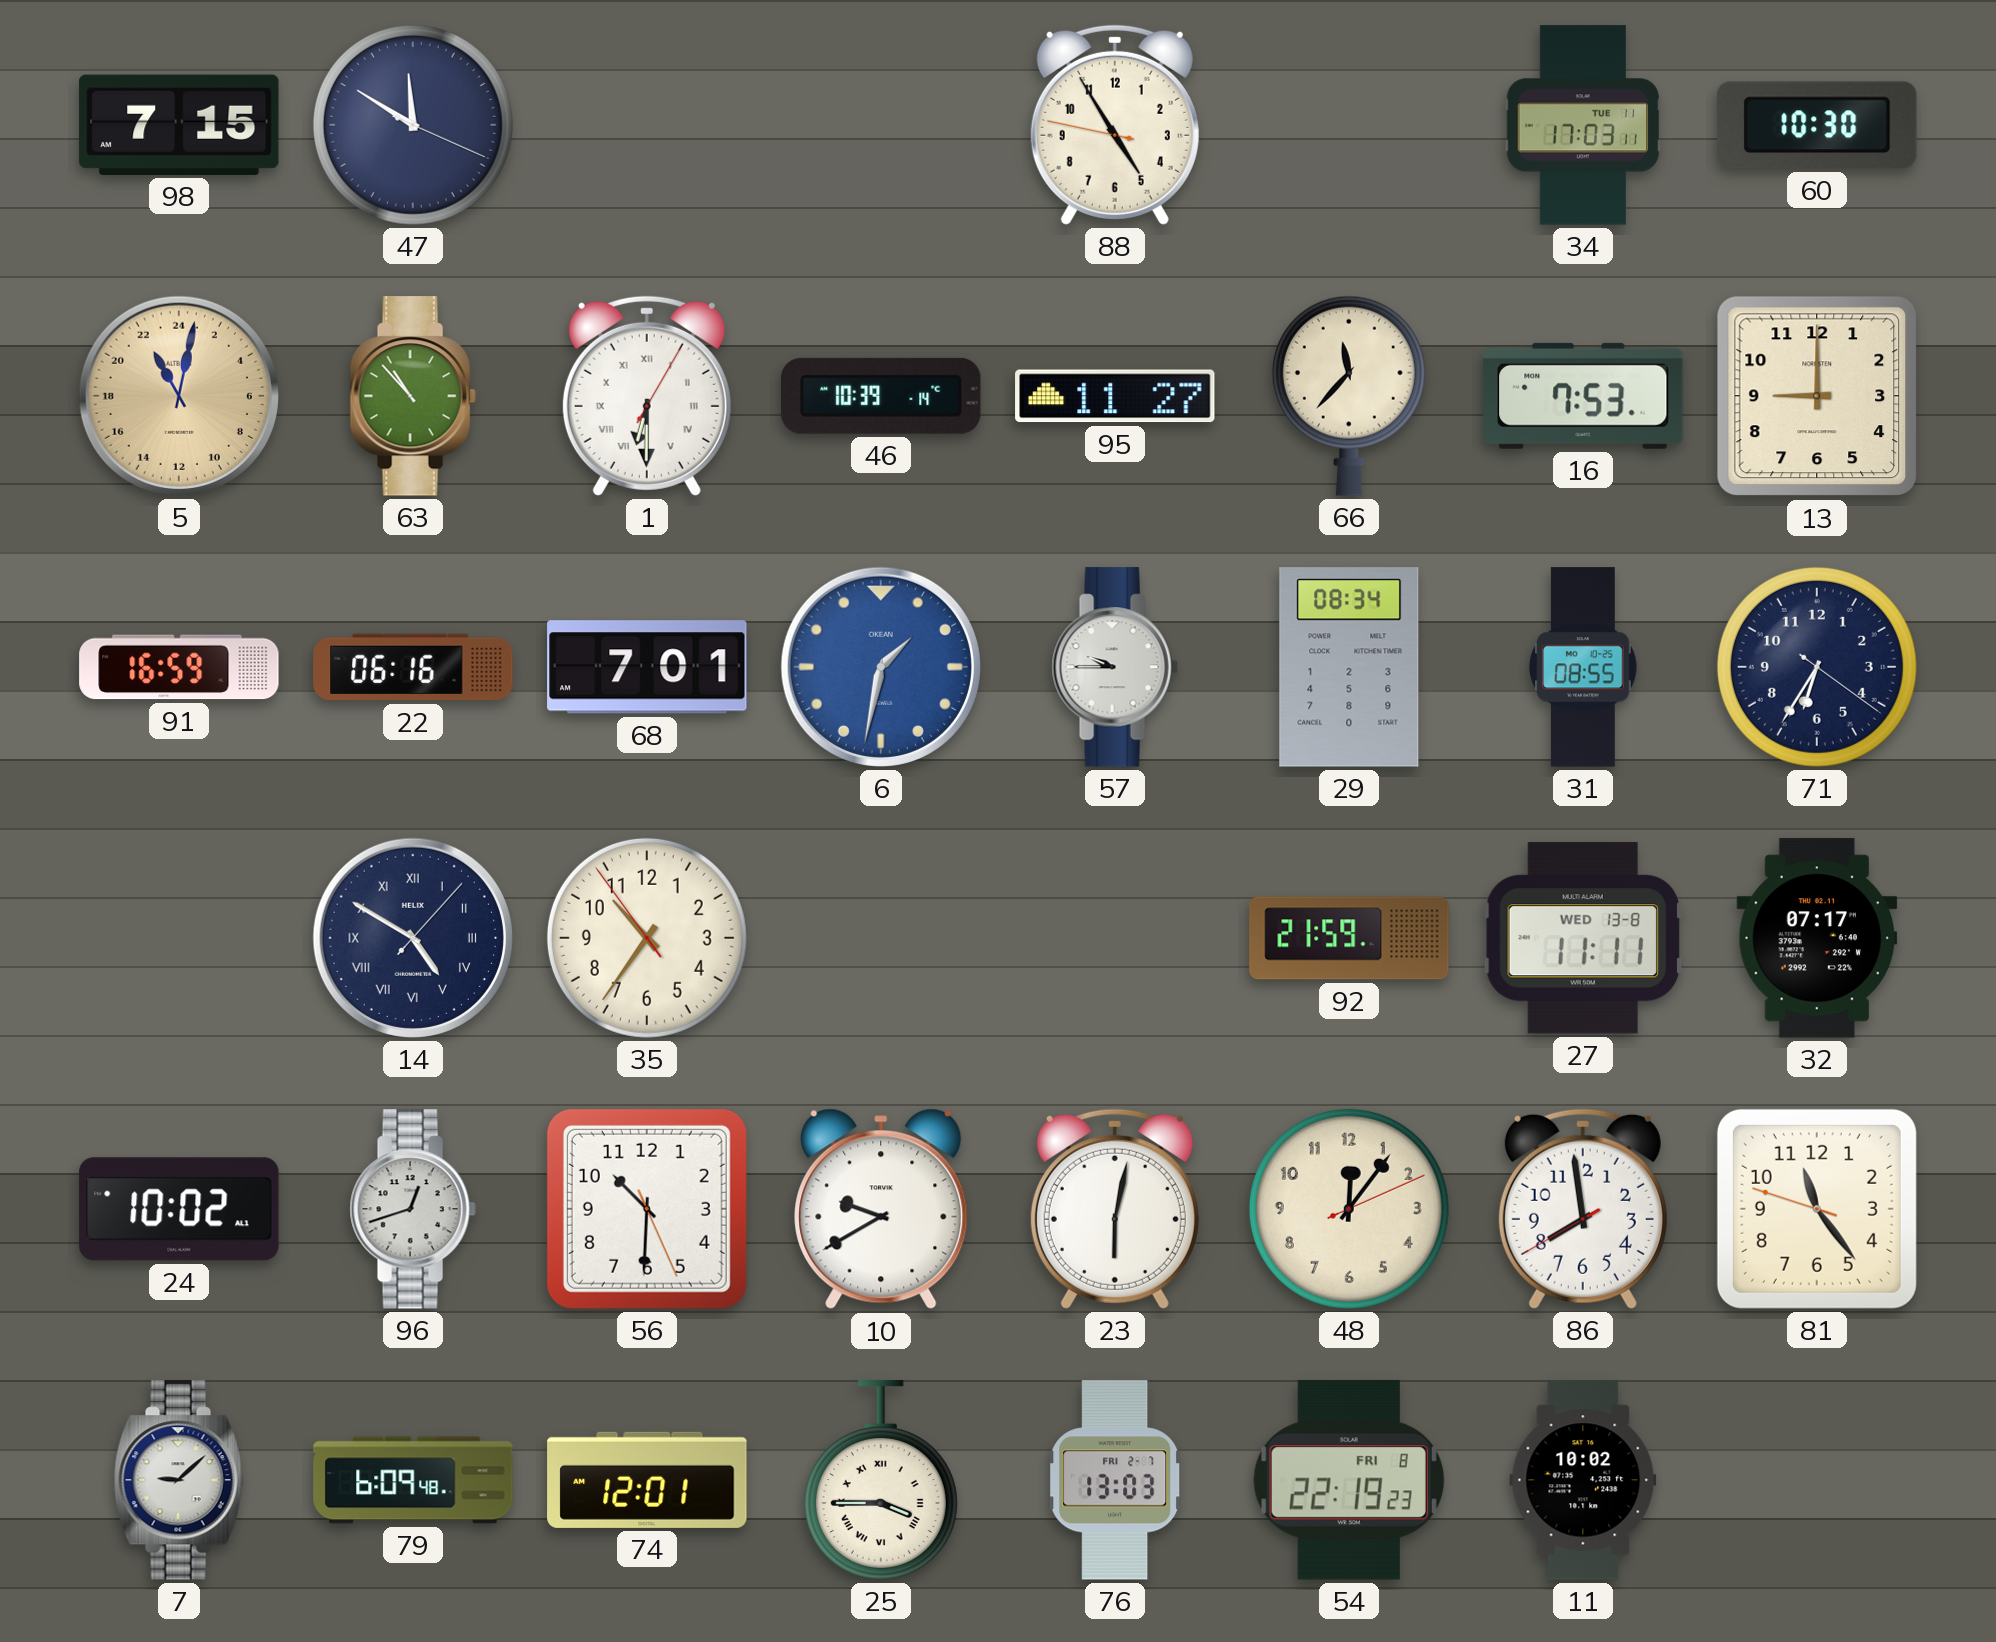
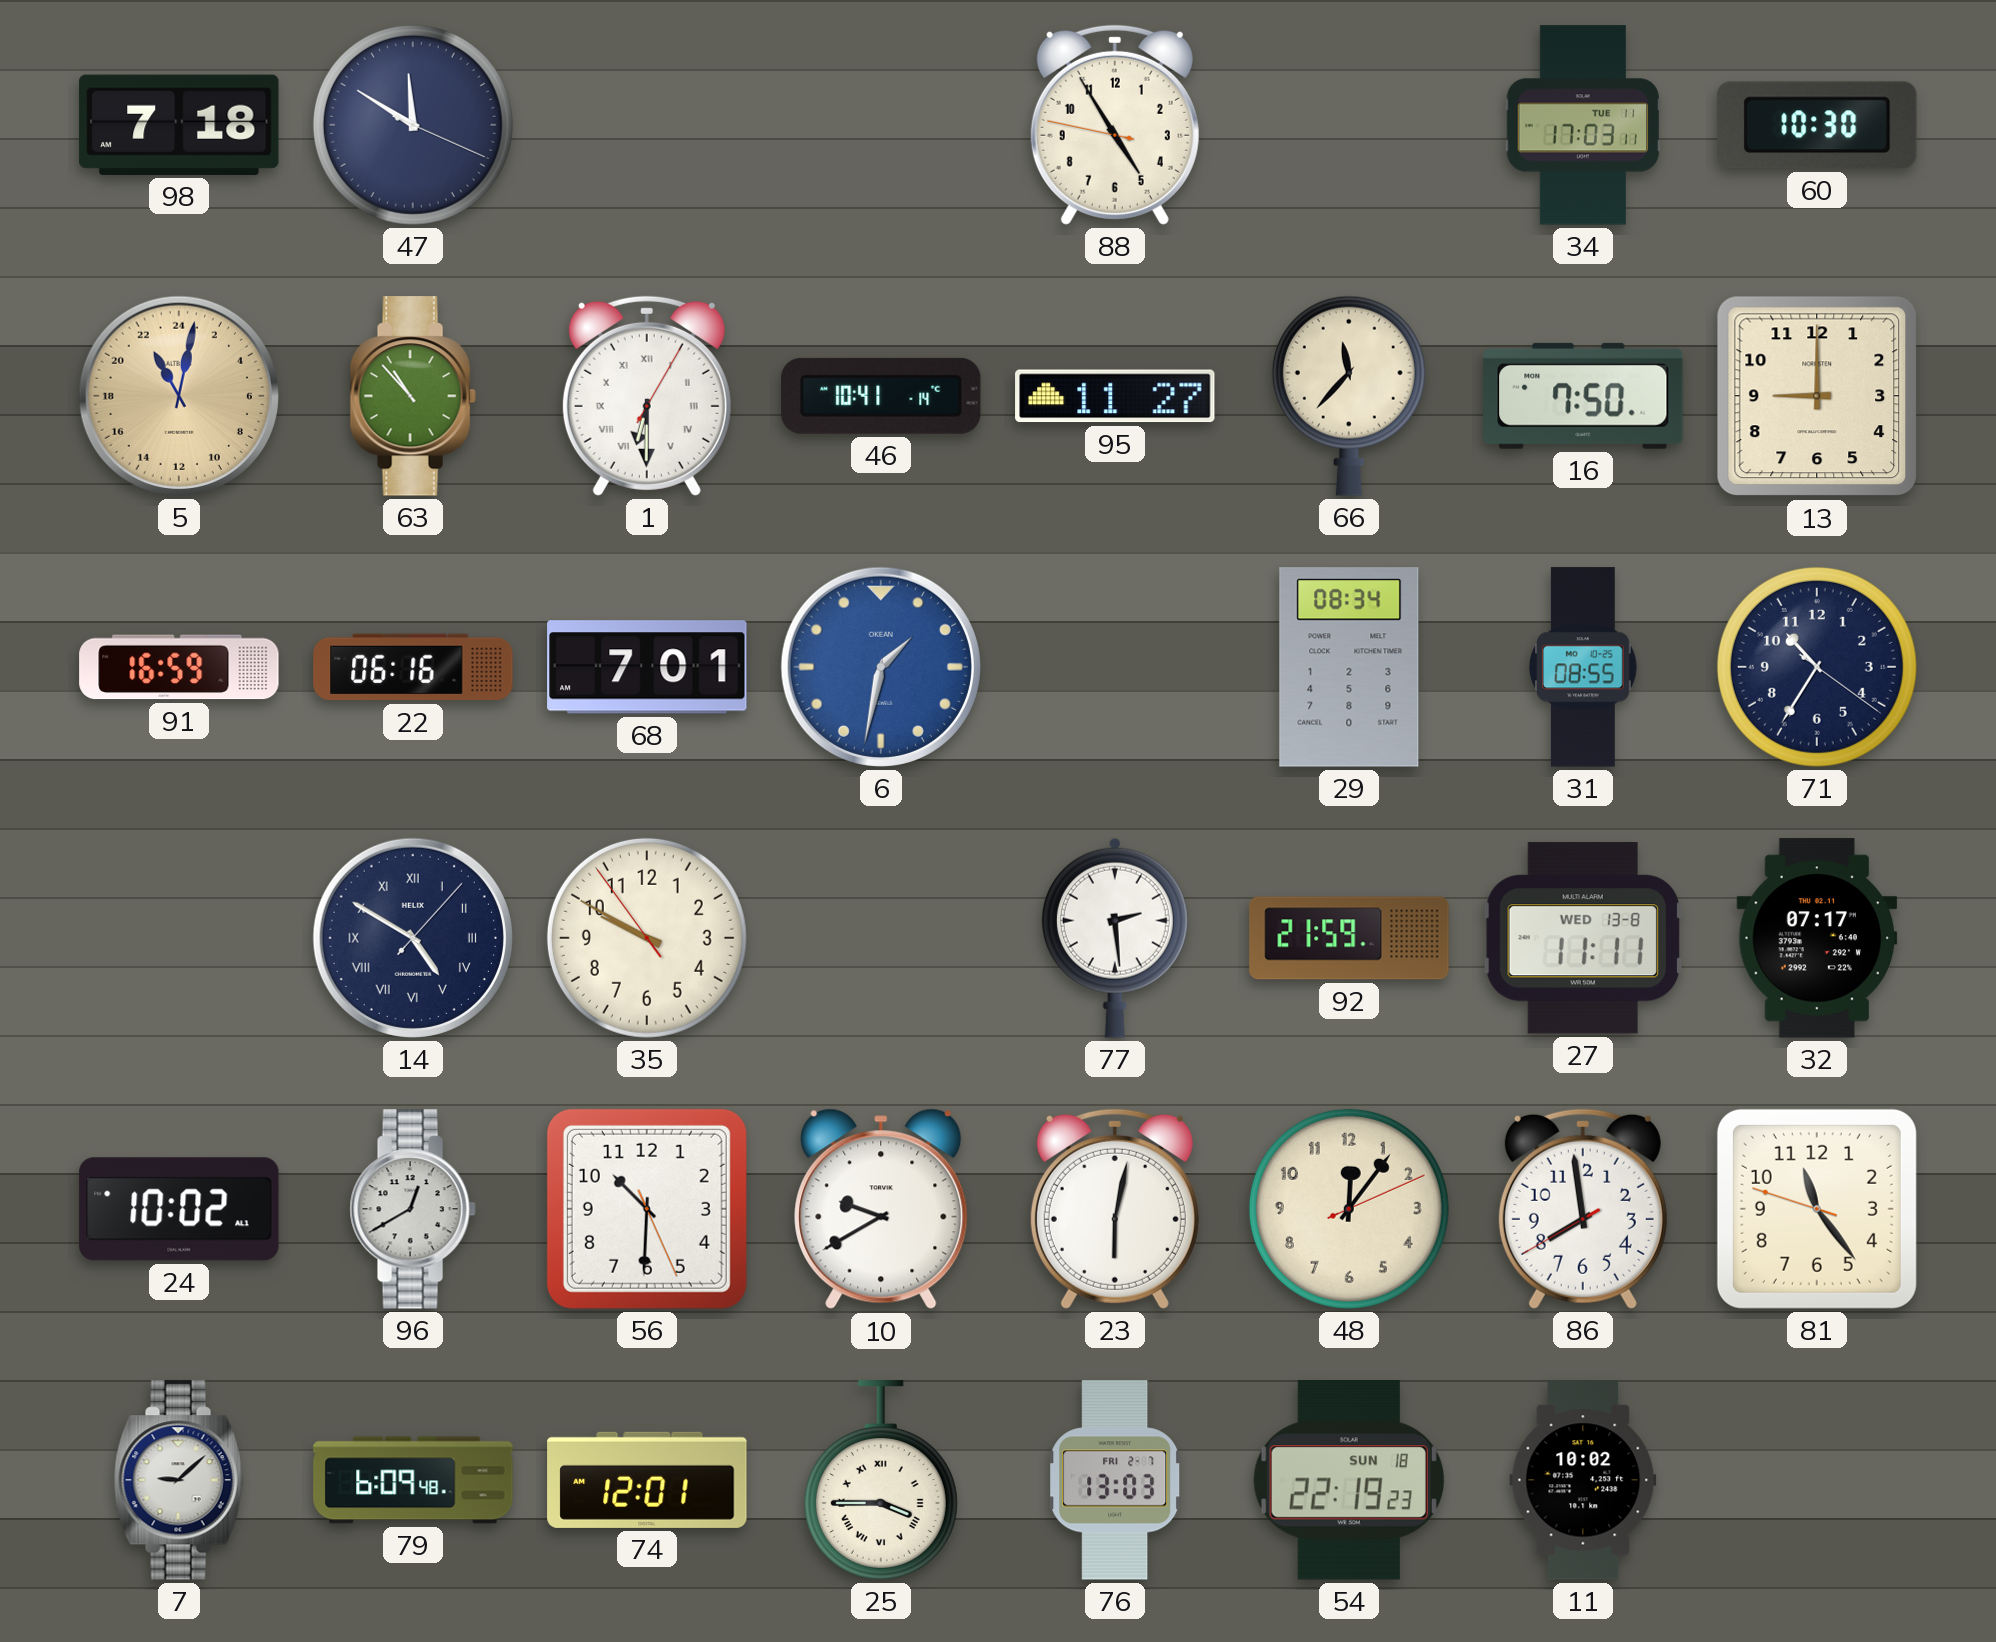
98: 7:15 -> 7:18 (179, 125)
46: 10:39 -> 10:41 (881, 396)
16: 7:53 -> 7:50 (1583, 396)
57: 9:45 -> none (1115, 667)
71: 6:35 -> 10:35 (1817, 667)
35: 10:35 -> 9:49 (647, 938)
77: none -> 2:29 (1115, 938)
96: 12:42 -> 12:40 (413, 1209)
54 date: FRI 8 -> SUN 18 (1349, 1481)
